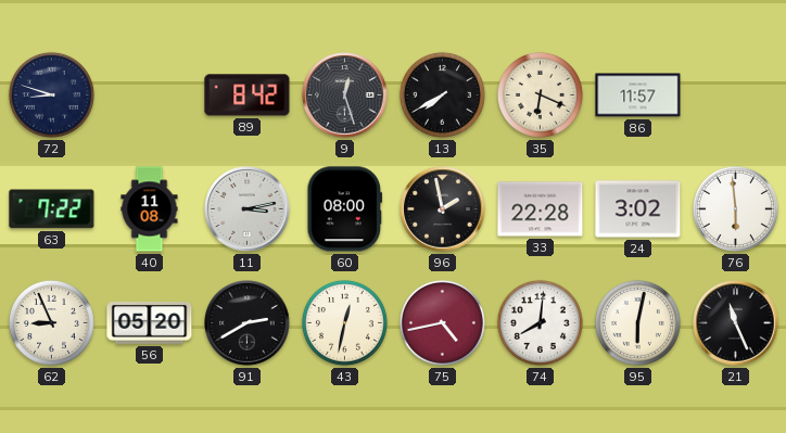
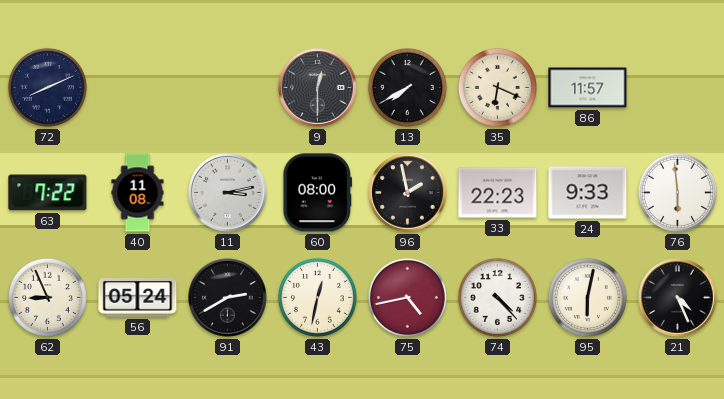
72: 8:48 -> 8:11 (47, 87)
89: 8:42 -> none (248, 95)
9: 12:27 -> 12:30 (318, 88)
33: 22:28 -> 22:23 (498, 193)
24: 3:02 -> 9:33 (588, 193)
56: 05:20 -> 05:24 (138, 298)
74: 8:01 -> 4:23 (497, 297)
21: 11:26 -> 4:26 (678, 298)
